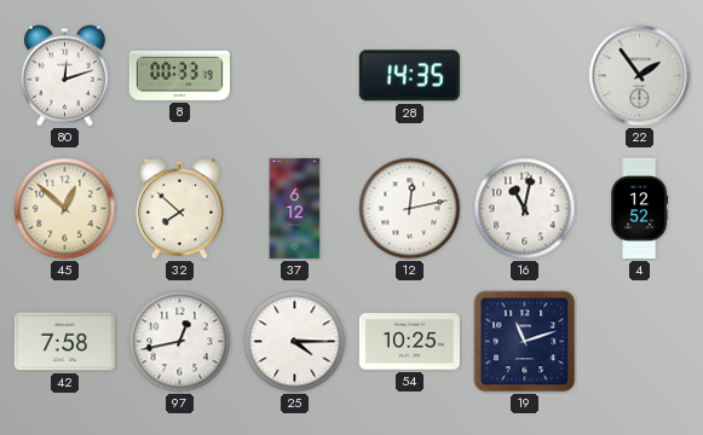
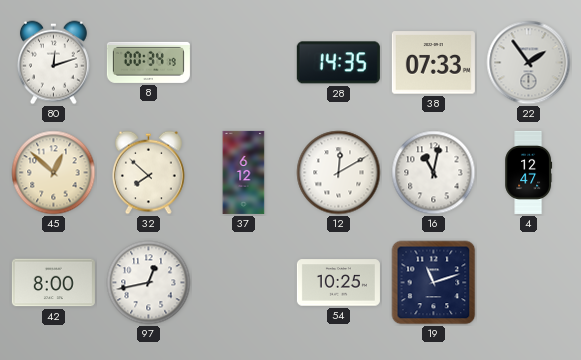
8: 00:33 -> 00:34 (148, 62)
38: none -> 07:33 (433, 63)
12: 12:13 -> 12:10 (339, 173)
4: 12:52 -> 12:47 (529, 172)
42: 7:58 -> 8:00 (53, 283)
25: 4:15 -> none (295, 342)
